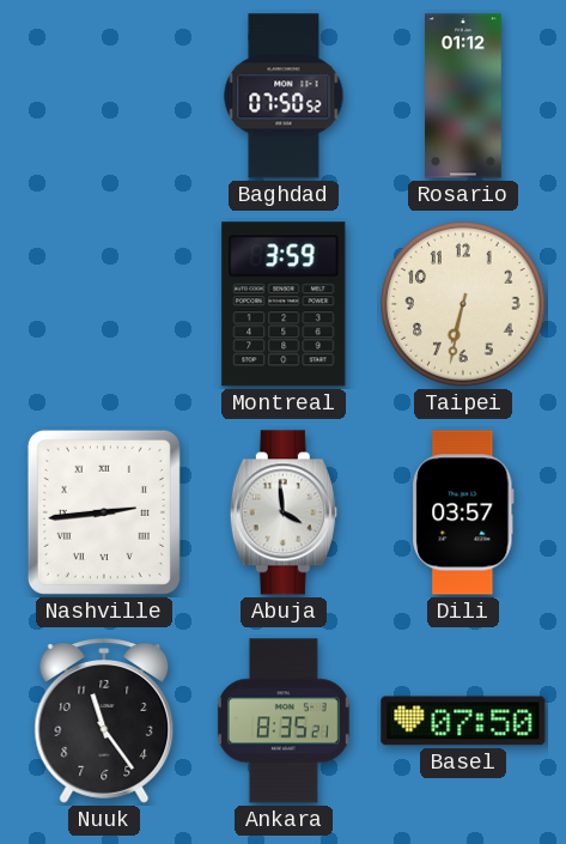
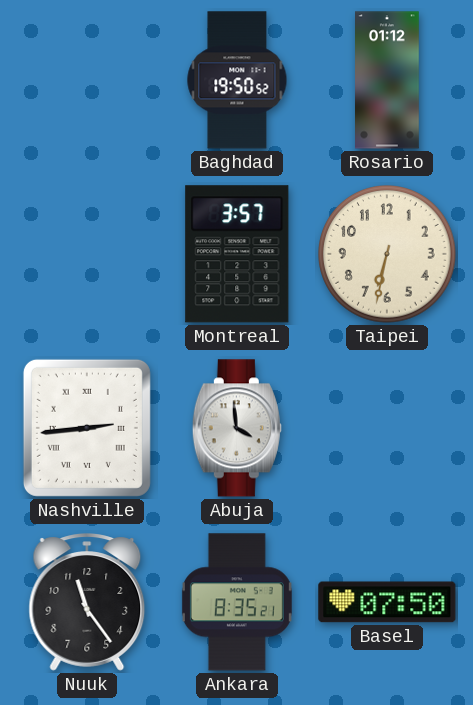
Baghdad: 07:50 -> 19:50 (237, 80)
Montreal: 3:59 -> 3:57 (237, 254)
Dili: 03:57 -> none (463, 512)
